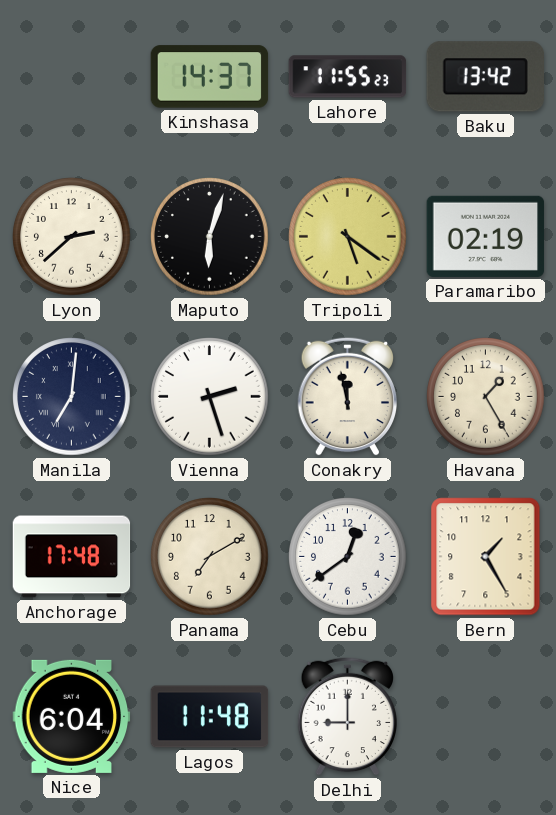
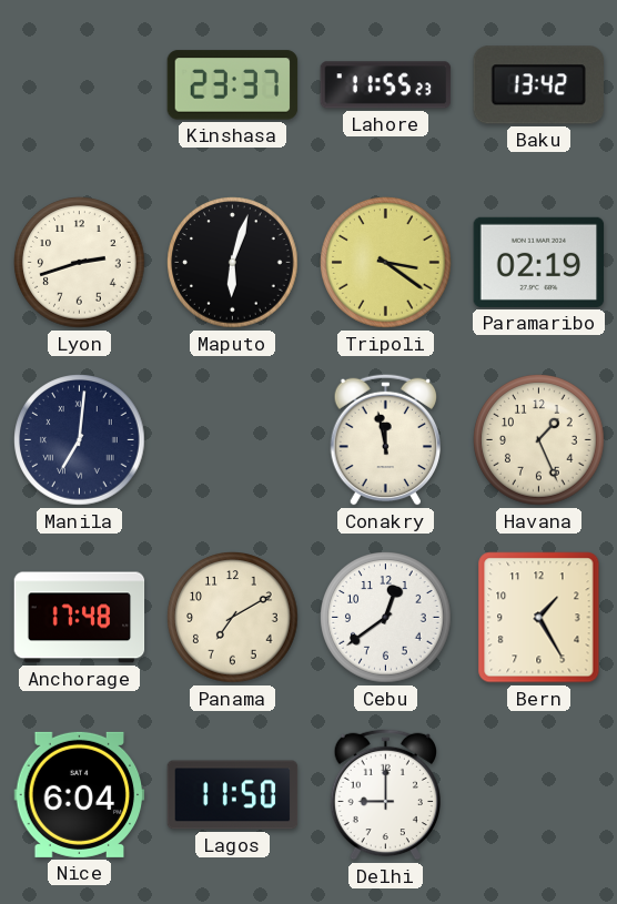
Kinshasa: 14:37 -> 23:37 (233, 85)
Lyon: 2:38 -> 2:42 (80, 263)
Tripoli: 5:21 -> 3:21 (386, 263)
Vienna: 2:27 -> none (210, 397)
Havana: 1:25 -> 1:26 (539, 440)
Lagos: 11:48 -> 11:50 (233, 795)
